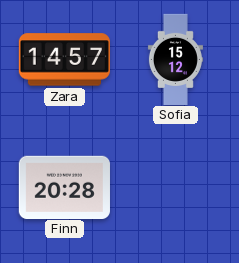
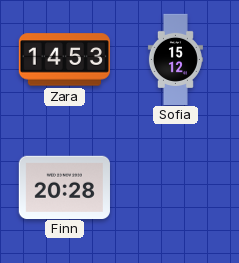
Zara: 14:57 -> 14:53 (64, 60)
